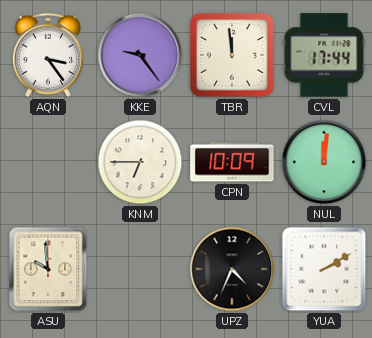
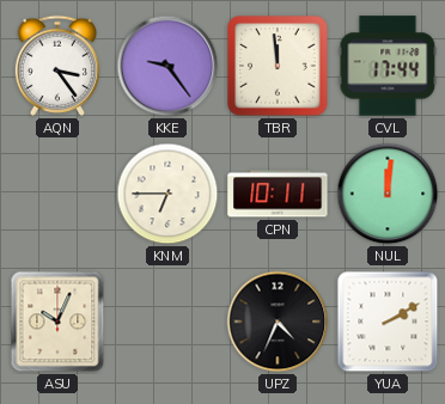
CPN: 10:09 -> 10:11 (278, 194)
ASU: 9:59 -> 10:04 (57, 322)
